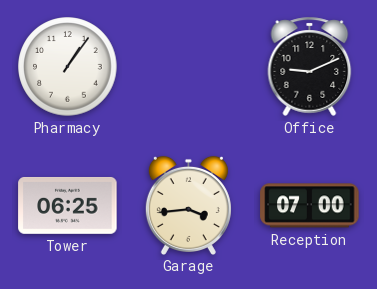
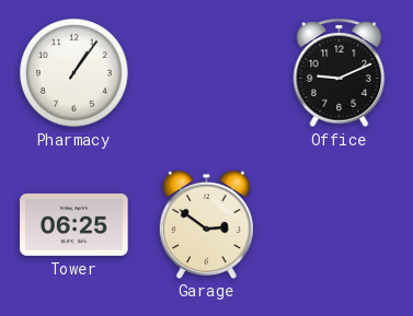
Garage: 3:44 -> 2:51 (206, 224)
Reception: 07:00 -> none (310, 206)
